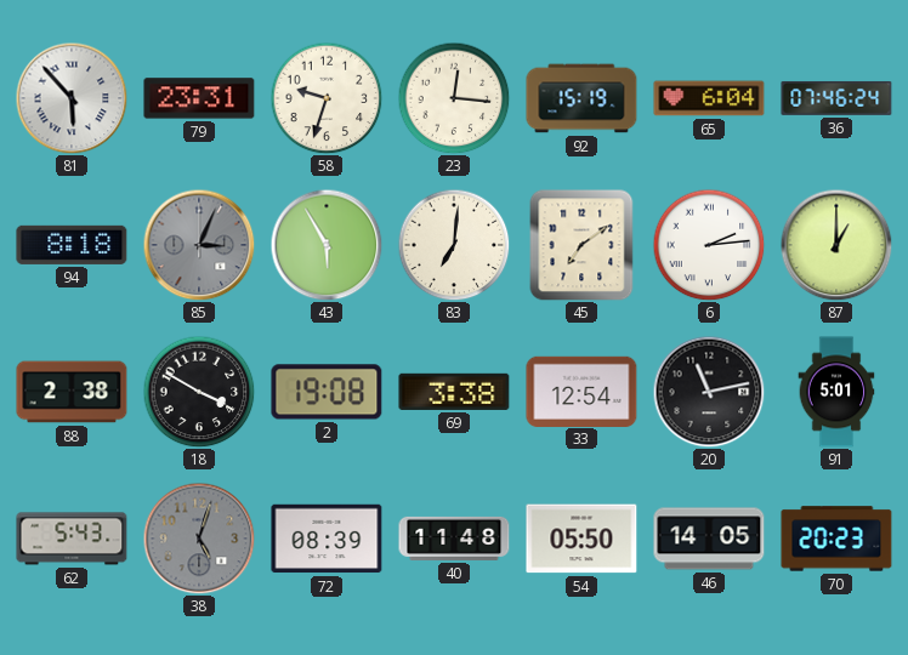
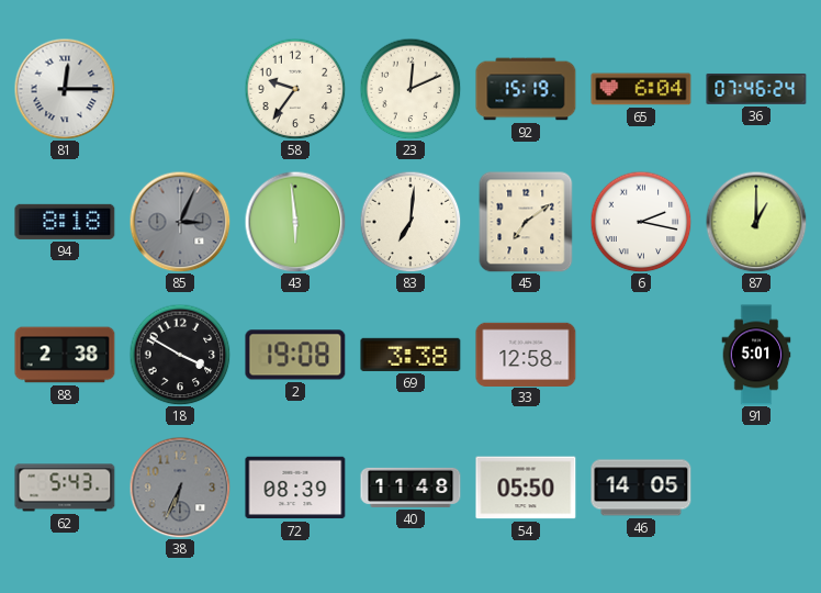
81: 5:53 -> 12:15 (65, 89)
79: 23:31 -> none (199, 98)
58: 9:33 -> 9:36 (295, 89)
23: 12:16 -> 12:11 (410, 89)
43: 5:55 -> 5:59 (295, 222)
6: 2:14 -> 2:17 (641, 222)
33: 12:54 -> 12:58 (526, 354)
20: 11:13 -> none (709, 392)
38: 5:03 -> 6:34 (180, 488)
70: 20:23 -> none (836, 539)
